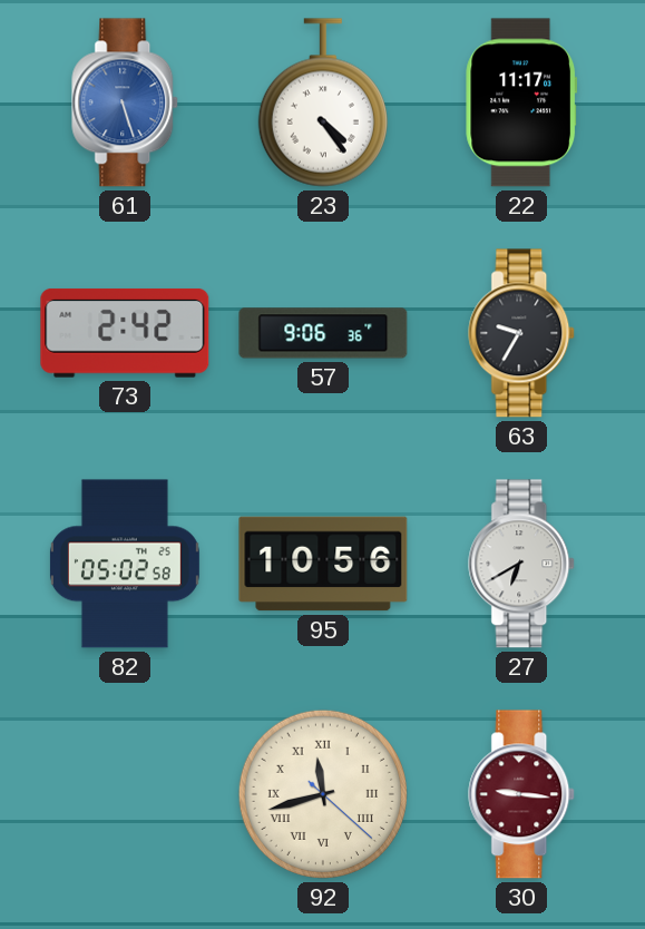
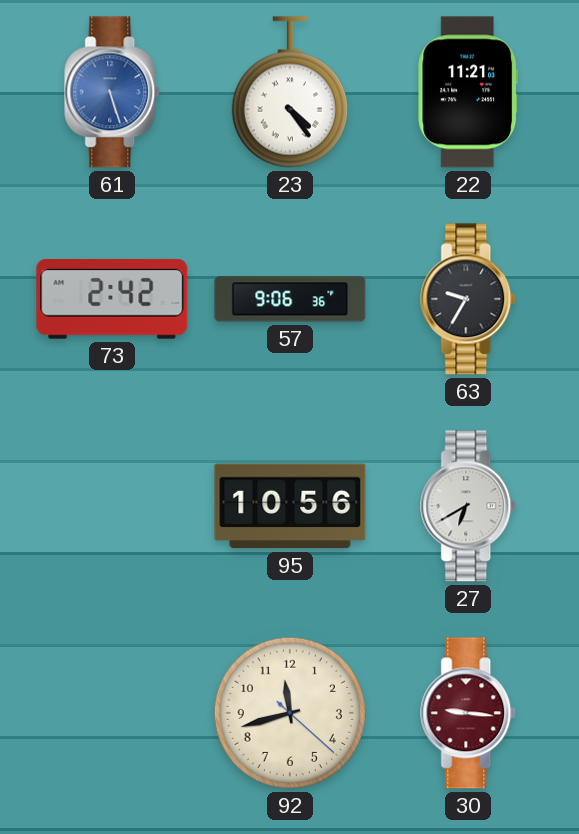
22: 11:17 -> 11:21 (468, 92)
82: 05:02 -> none (125, 564)
92 numerals: Roman -> Arabic (290, 713)
